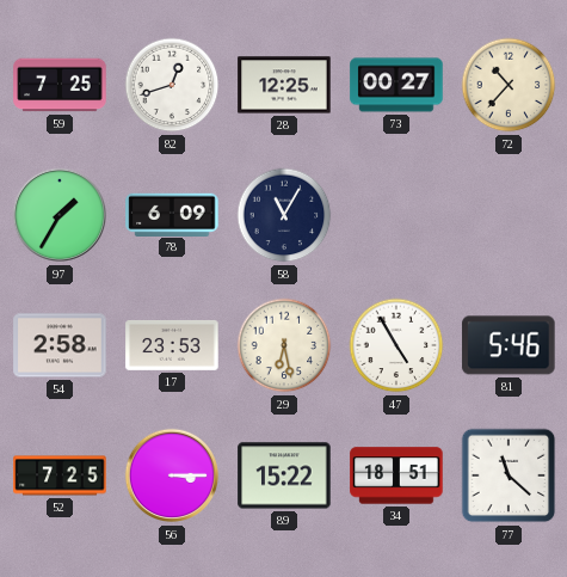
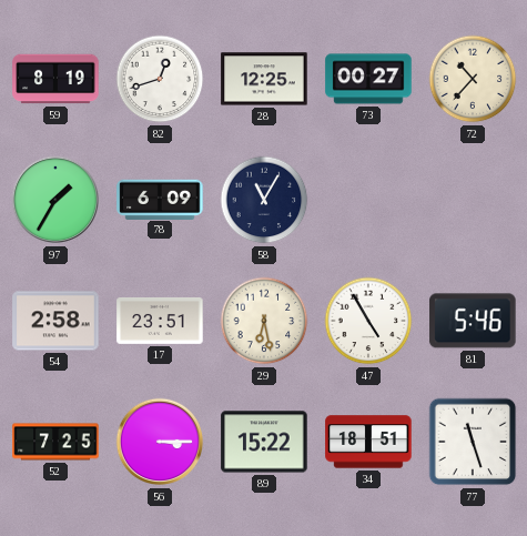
59: 7:25 -> 8:19 (55, 79)
17: 23:53 -> 23:51 (160, 321)
77: 11:22 -> 11:27 (473, 442)
